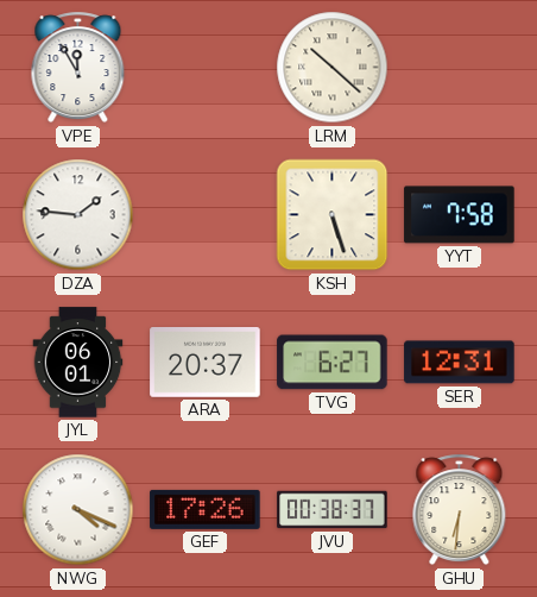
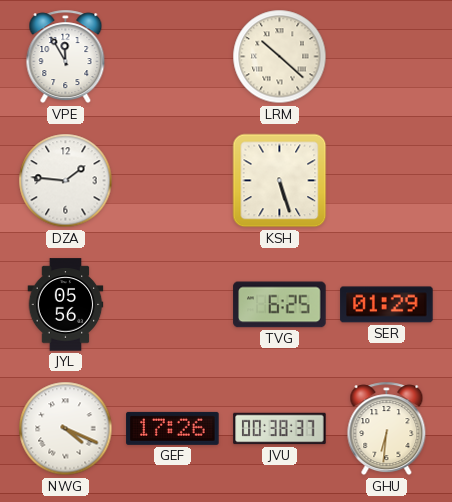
YYT: 7:58 -> none (460, 215)
JYL: 06:01 -> 05:56 (66, 305)
ARA: 20:37 -> none (206, 363)
TVG: 6:27 -> 6:25 (280, 305)
SER: 12:31 -> 01:29 (387, 305)
